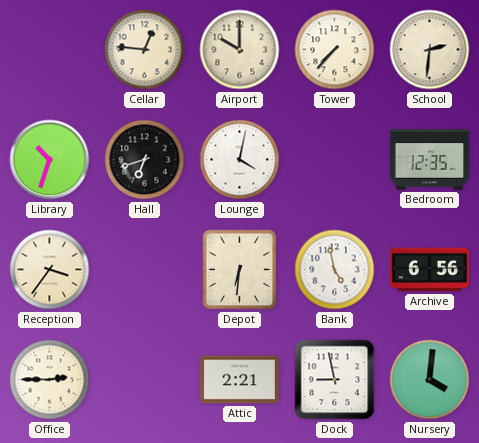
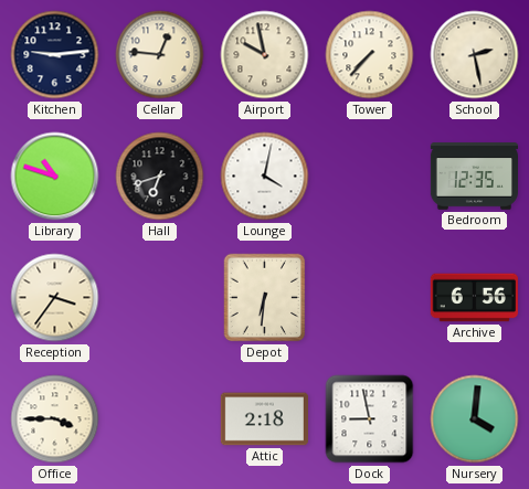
Kitchen: none -> 9:14 (55, 55)
Airport: 10:00 -> 9:58 (265, 55)
School: 2:31 -> 2:28 (475, 55)
Library: 10:33 -> 10:48 (55, 177)
Bank: 4:58 -> none (335, 270)
Office: 2:45 -> 3:45 (55, 419)
Attic: 2:21 -> 2:18 (264, 419)
